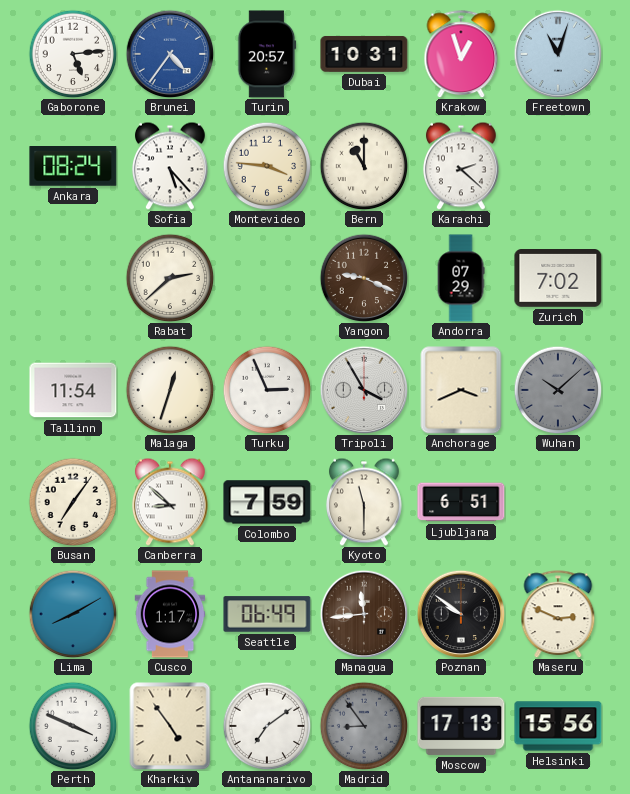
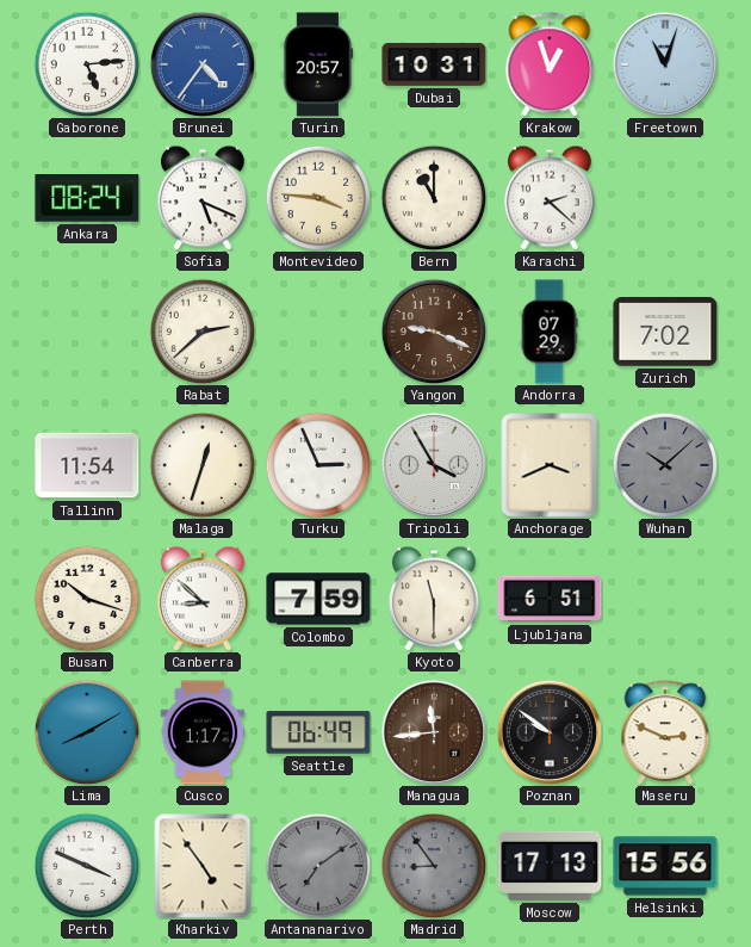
Sofia: 5:23 -> 5:19 (203, 198)
Busan: 7:06 -> 10:18 (87, 599)
Antananarivo dial: white -> grey (318, 866)
